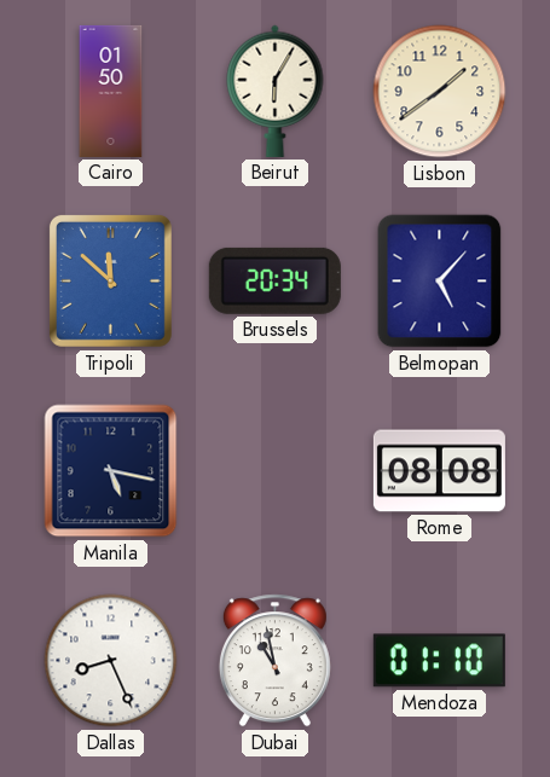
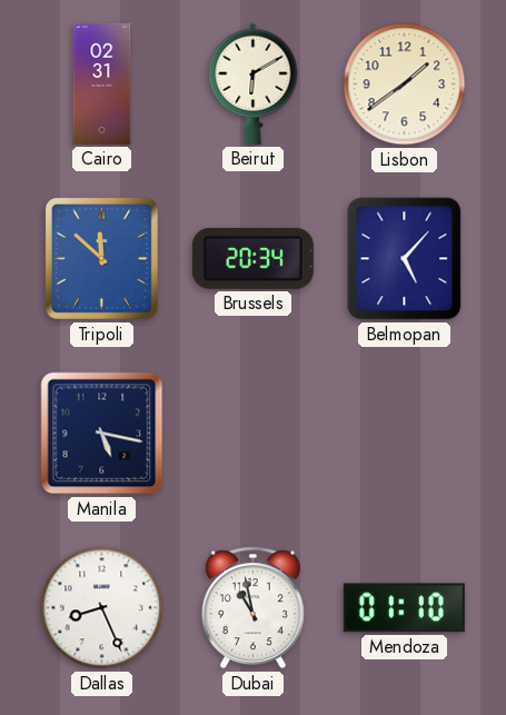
Cairo: 01:50 -> 02:31 (102, 83)
Beirut: 6:05 -> 6:10 (254, 83)
Rome: 08:08 -> none (439, 471)
